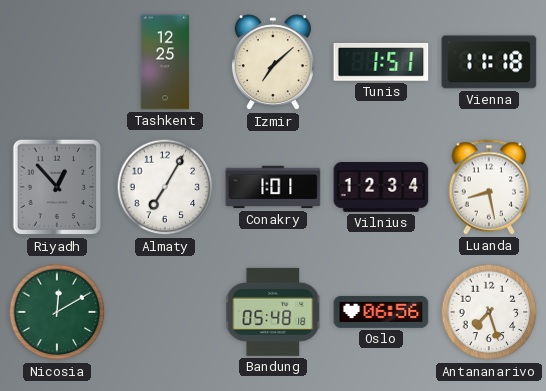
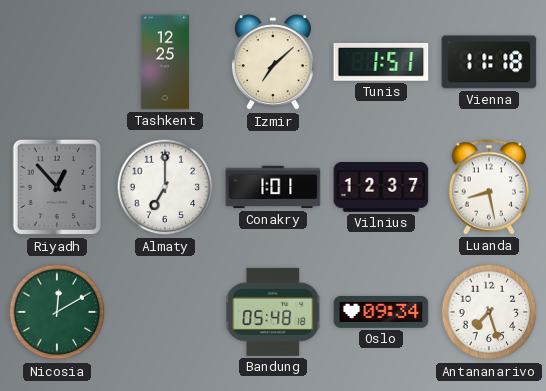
Almaty: 7:05 -> 7:00 (165, 187)
Vilnius: 12:34 -> 12:37 (381, 188)
Oslo: 06:56 -> 09:34 (381, 312)
